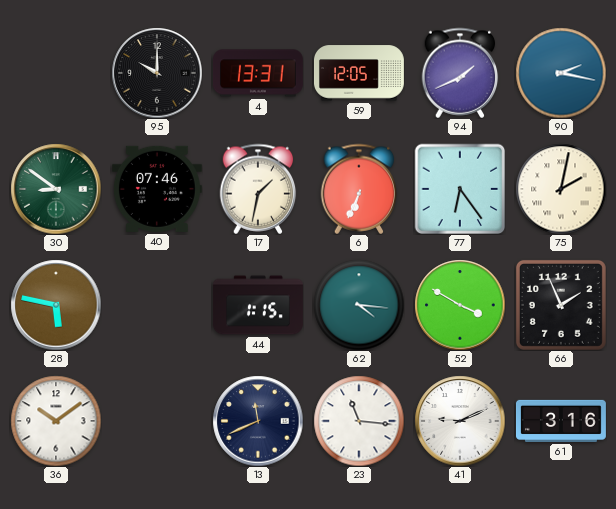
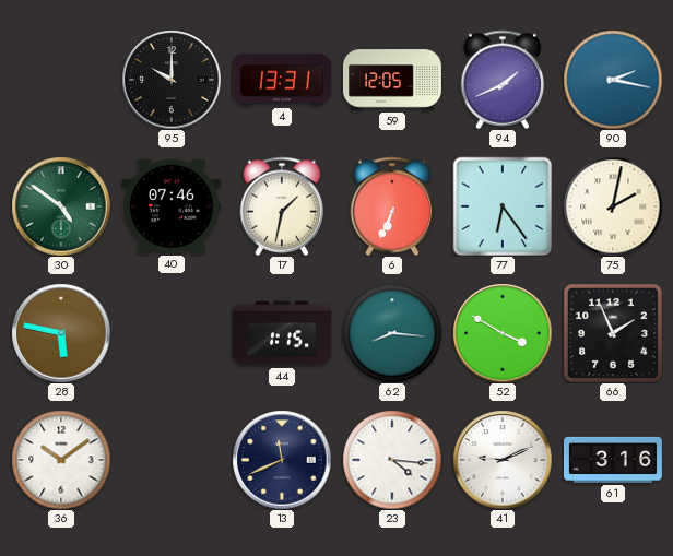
30: 8:51 -> 4:51 (61, 206)
62: 4:16 -> 8:16 (392, 333)
23: 11:16 -> 4:16 (392, 460)
